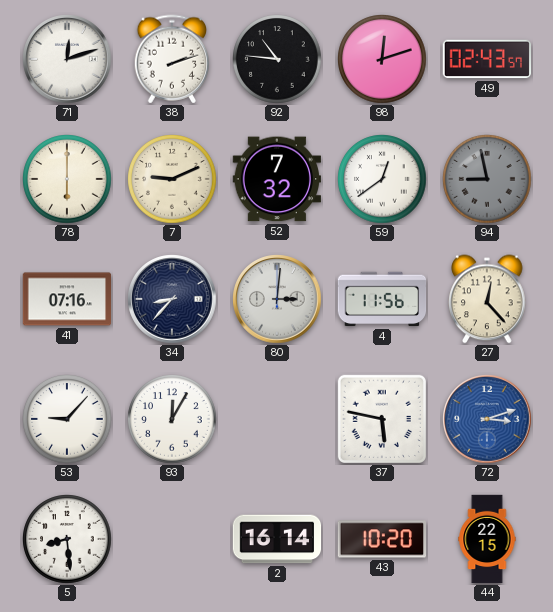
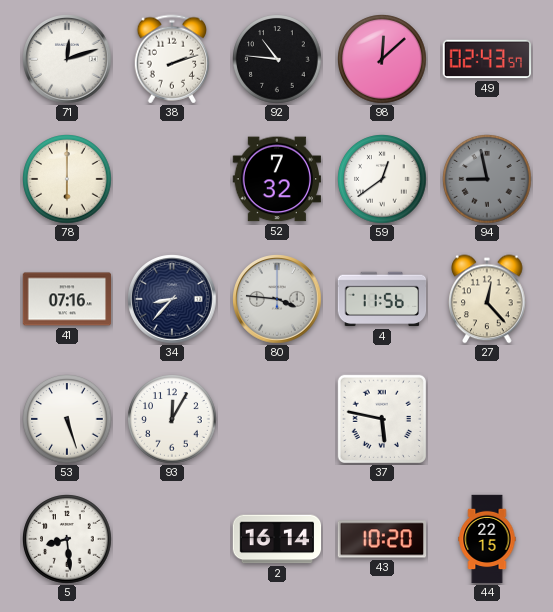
98: 12:12 -> 12:08 (382, 59)
7: 9:11 -> none (172, 179)
80: 3:01 -> 3:46 (277, 299)
53: 9:07 -> 5:27 (67, 419)
72: 3:12 -> none (487, 419)
